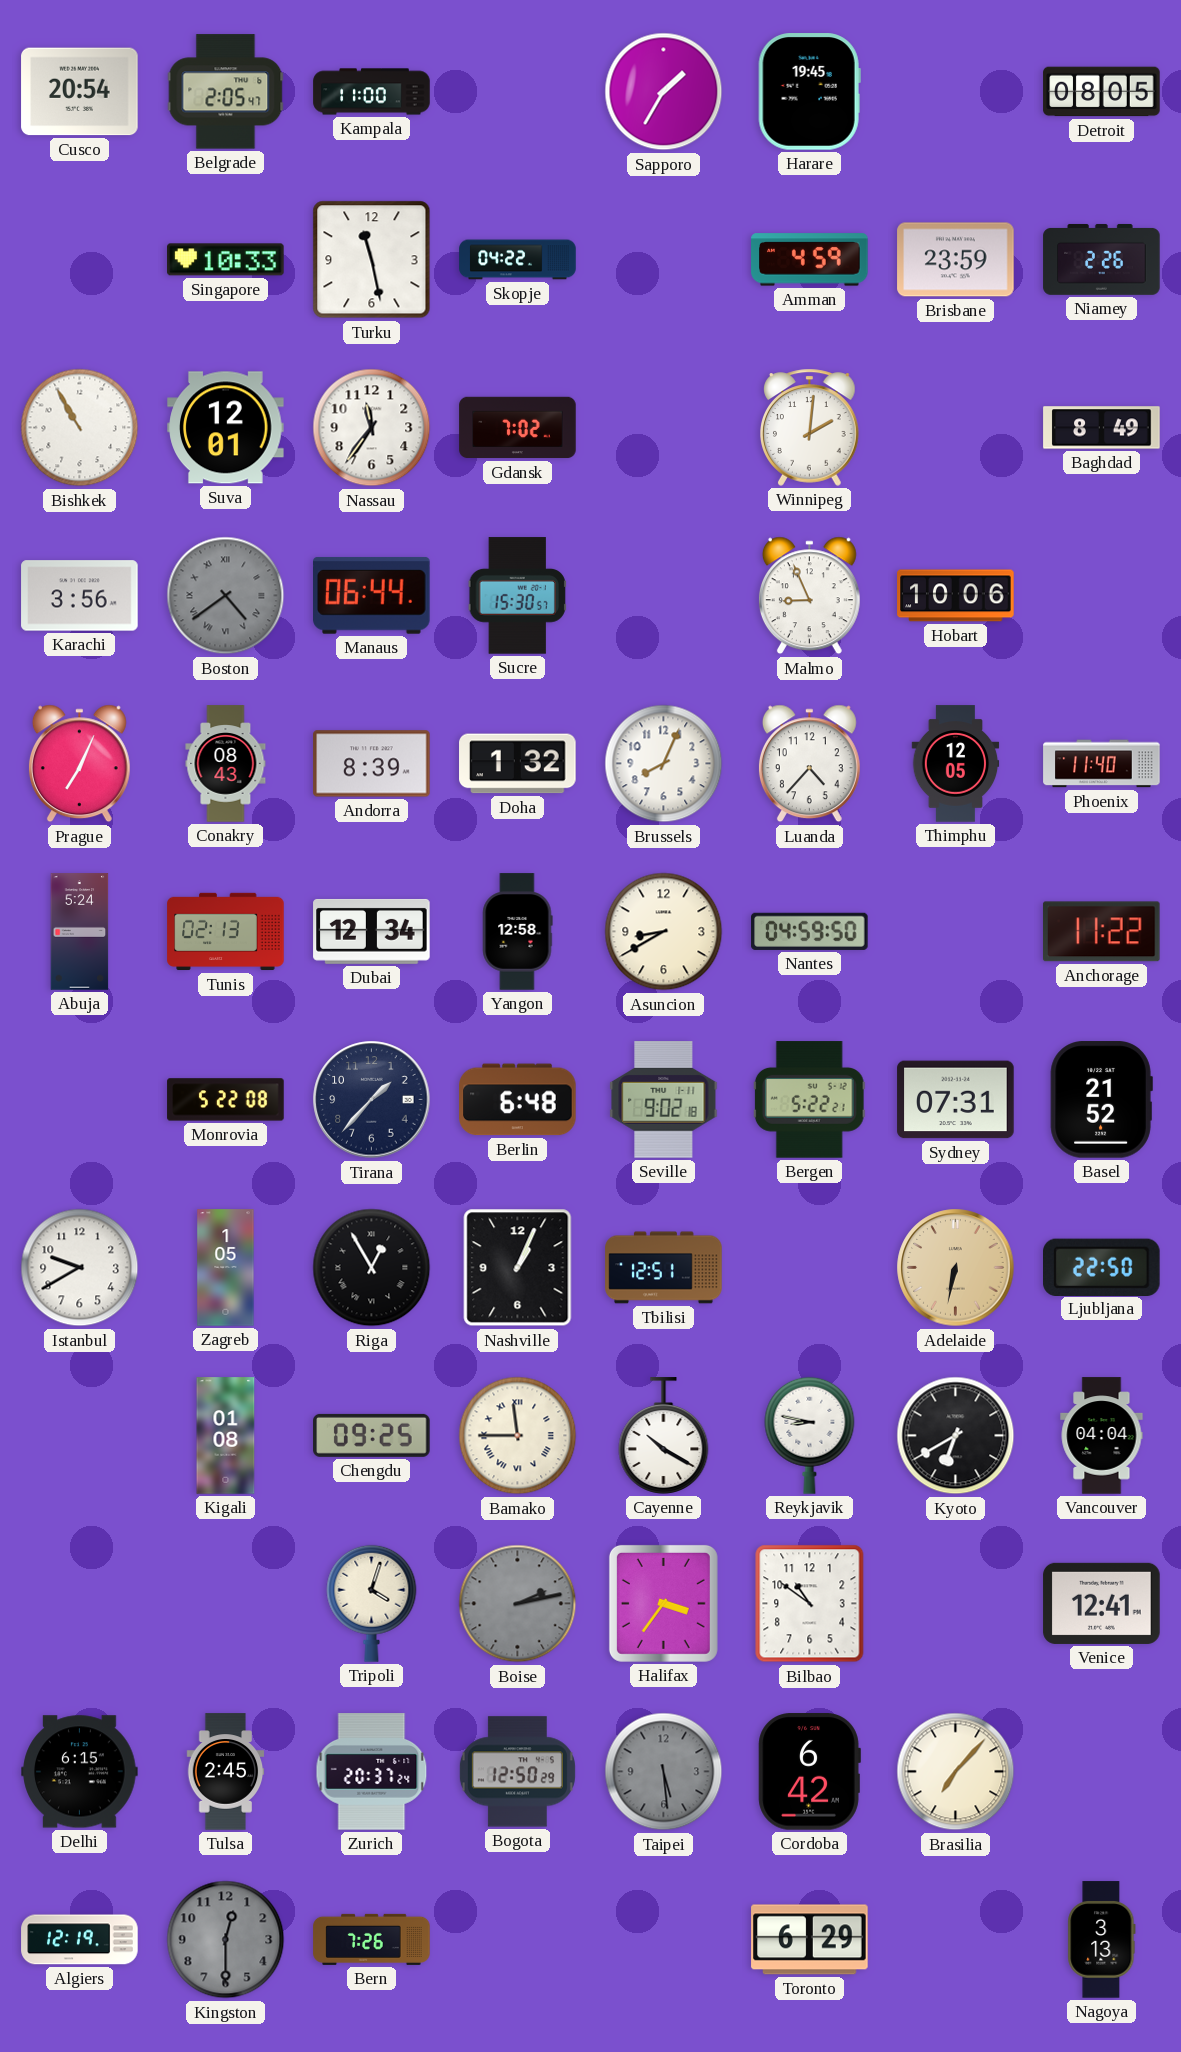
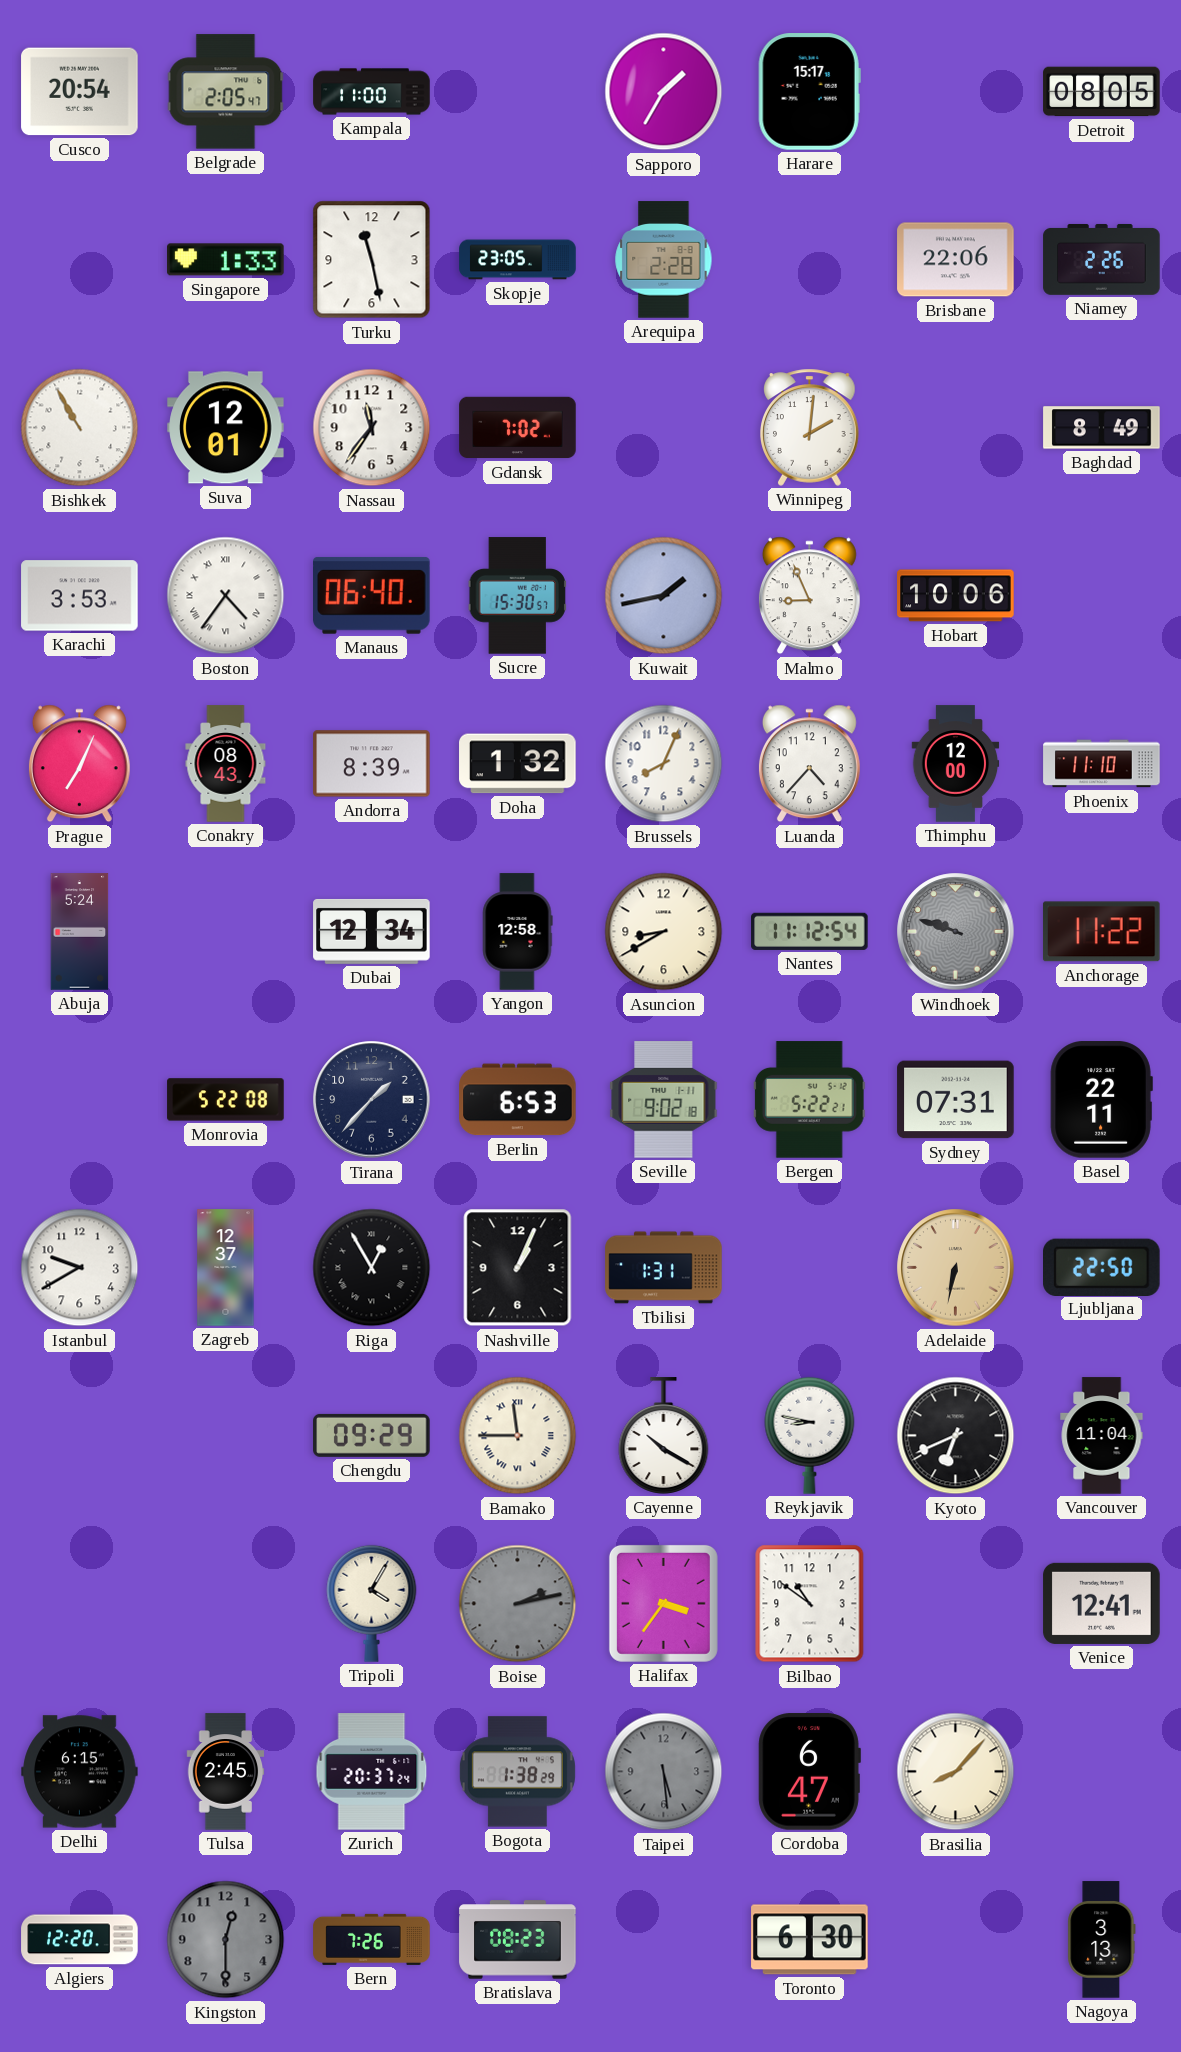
Harare: 19:45 -> 15:17 (809, 92)
Singapore: 10:33 -> 1:33 (226, 260)
Skopje: 04:22 -> 23:05 (518, 260)
Arequipa: none -> 2:28 (664, 260)
Amman: 4:59 -> none (810, 260)
Brisbane: 23:59 -> 22:06 (956, 260)
Karachi: 3:56 -> 3:53 (80, 596)
Boston: 4:39 -> 4:36 (226, 596)
Boston dial: grey -> white (226, 596)
Manaus: 06:44 -> 06:40 (372, 595)
Kuwait: none -> 1:43 (664, 596)
Thimphu: 12:05 -> 12:00 (956, 764)
Phoenix: 11:40 -> 11:10 (1102, 764)
Tunis: 02:13 -> none (226, 932)
Nantes: 04:59 -> 11:12 (810, 931)
Windhoek: none -> 9:48 (956, 932)
Berlin: 6:48 -> 6:53 (518, 1100)
Basel: 21:52 -> 22:11 (1101, 1100)
Zagreb: 1:05 -> 12:37 (226, 1268)
Tbilisi: 12:51 -> 1:31 (664, 1268)
Kigali: 01:08 -> none (226, 1436)
Chengdu: 09:25 -> 09:29 (372, 1435)
Kyoto: 6:40 -> 6:41 (956, 1436)
Vancouver: 04:04 -> 11:04 (1102, 1436)
Tripoli: 4:03 -> 4:05 (372, 1603)
Bogota: 12:50 -> 1:38 (517, 1772)
Cordoba: 6:42 -> 6:47 (809, 1772)
Brasilia: 7:07 -> 8:07 (956, 1772)
Algiers: 12:19 -> 12:20 (80, 1940)
Bratislava: none -> 08:23 (518, 1940)
Toronto: 6:29 -> 6:30 (810, 1940)
